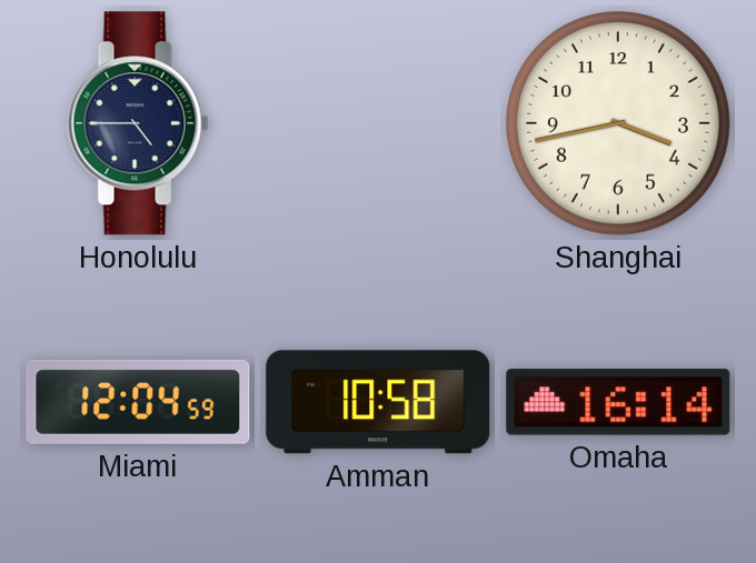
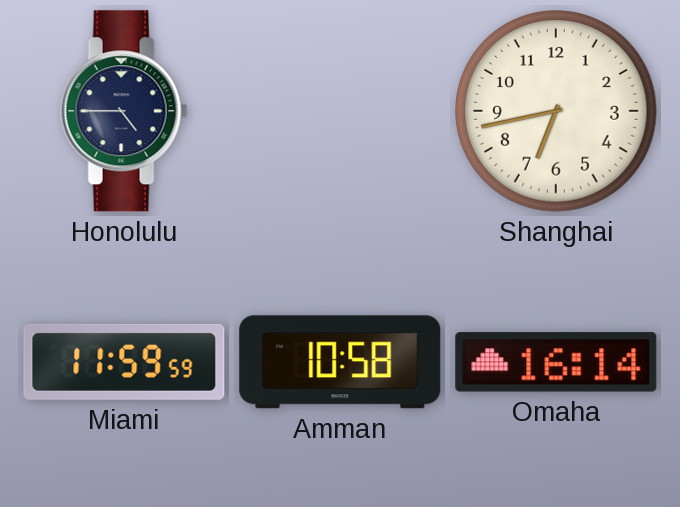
Shanghai: 3:43 -> 6:43 (557, 112)
Miami: 12:04 -> 11:59 (124, 362)
